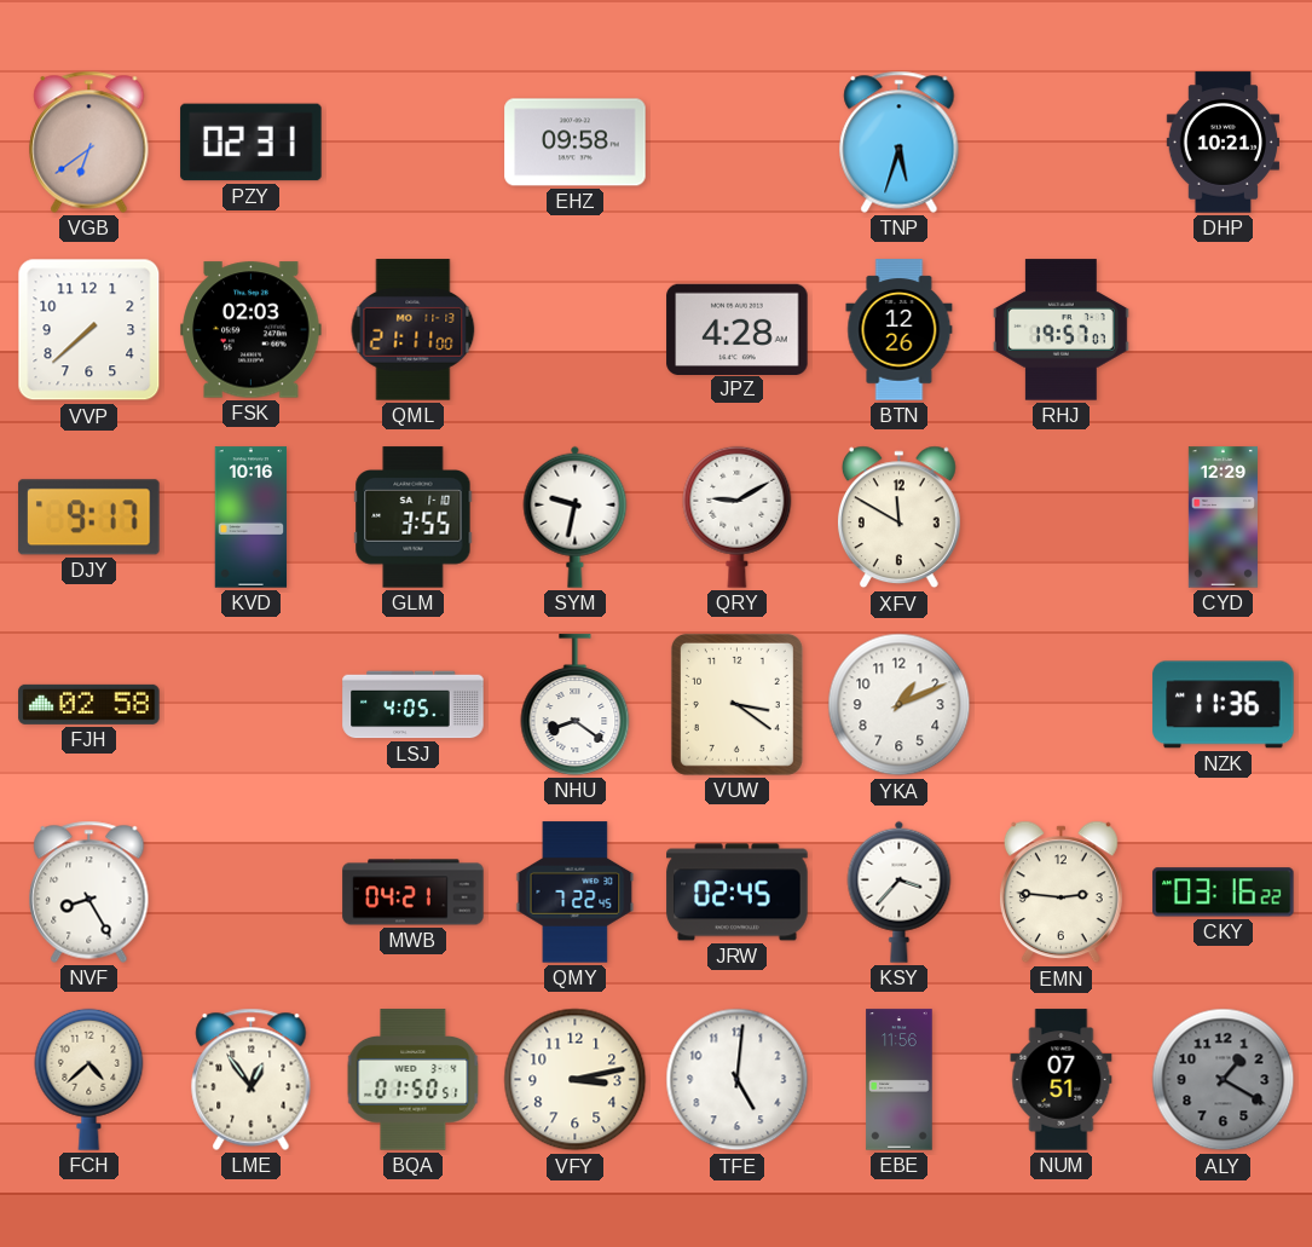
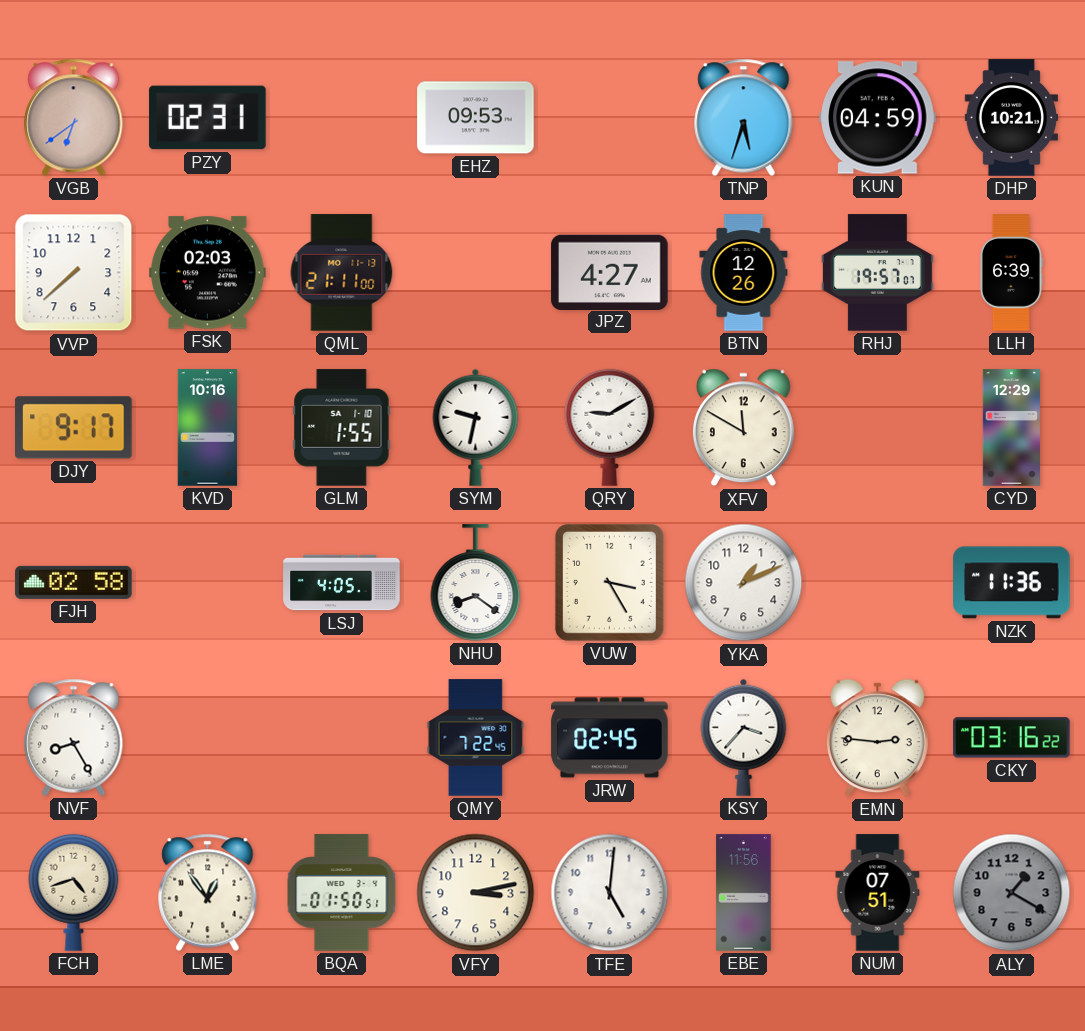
EHZ: 09:58 -> 09:53 (476, 118)
KUN: none -> 04:59 (878, 118)
JPZ: 4:28 -> 4:27 (610, 272)
LLH: none -> 6:39 (1011, 273)
GLM: 3:55 -> 1:55 (342, 428)
VUW: 3:21 -> 3:25 (609, 582)
MWB: 04:21 -> none (414, 893)
FCH: 4:38 -> 4:42 (74, 892)
